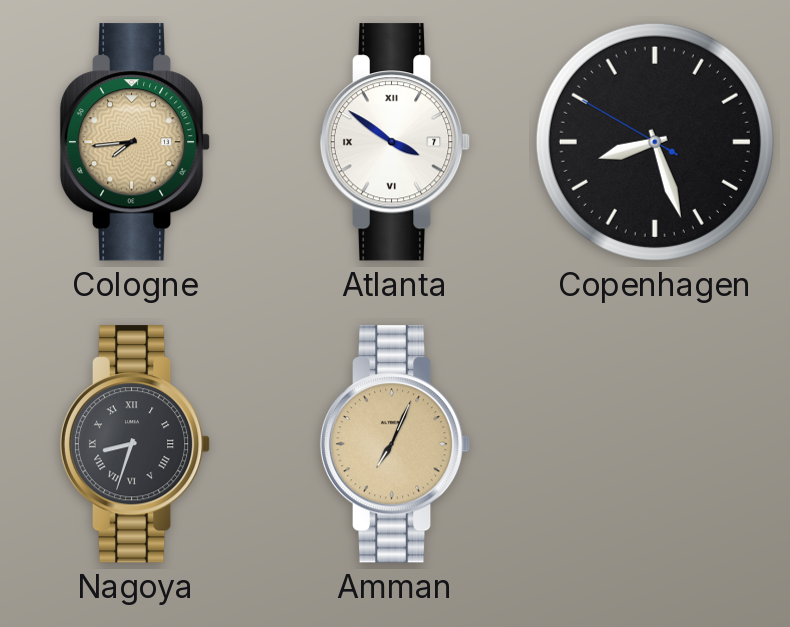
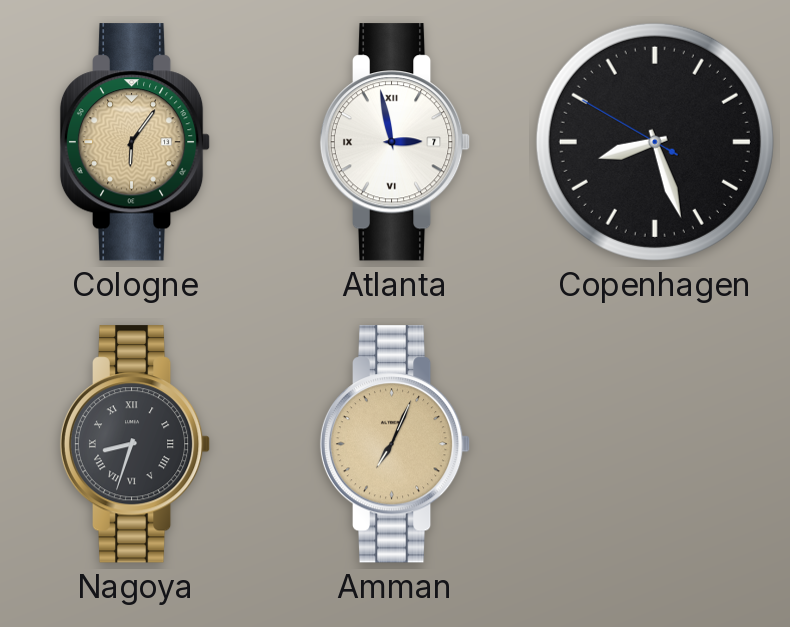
Cologne: 7:44 -> 6:06 (135, 142)
Atlanta: 3:51 -> 2:58 (395, 142)
